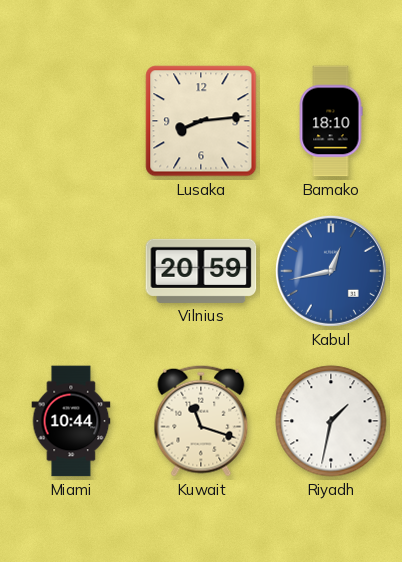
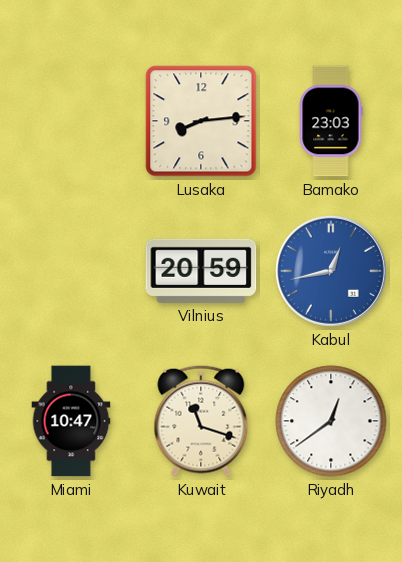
Bamako: 18:10 -> 23:03 (331, 121)
Miami: 10:44 -> 10:47 (71, 421)
Riyadh: 1:32 -> 12:39 (331, 421)
